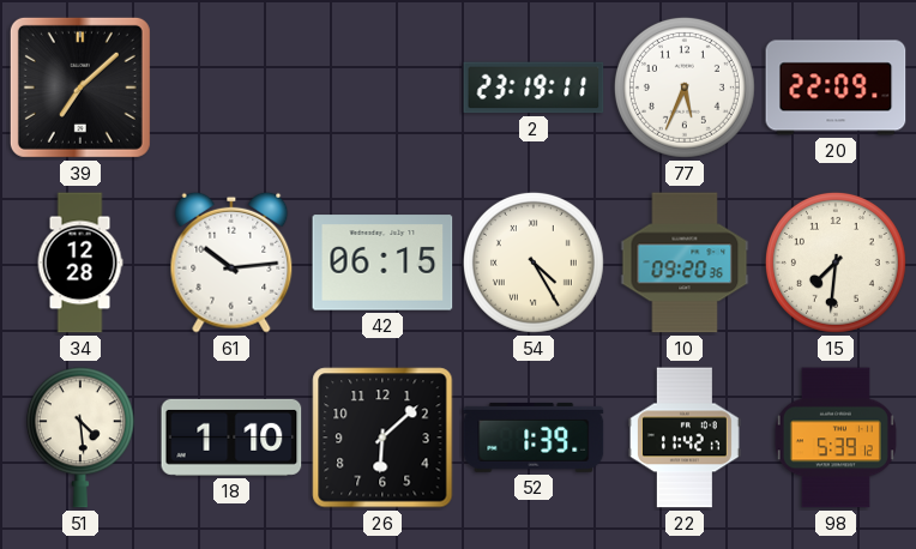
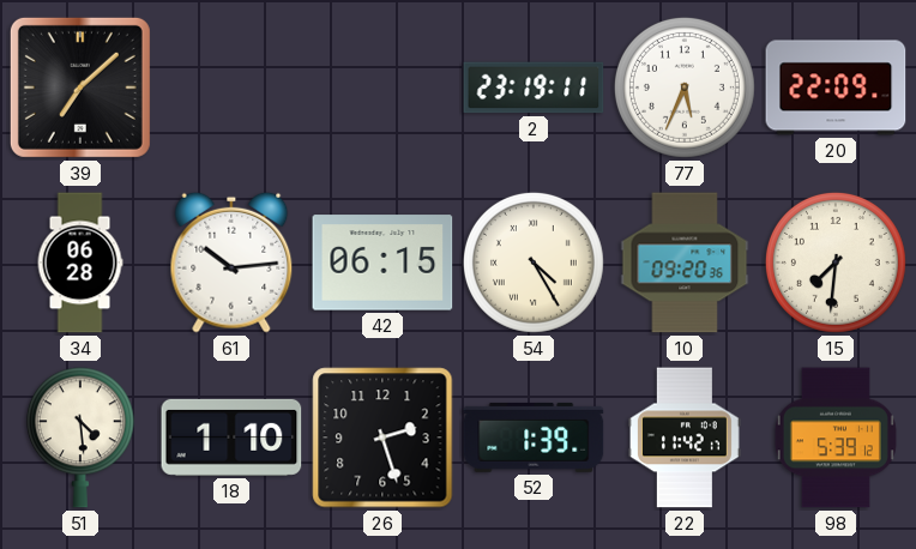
34: 12:28 -> 06:28 (80, 263)
26: 6:08 -> 2:27 (382, 438)
